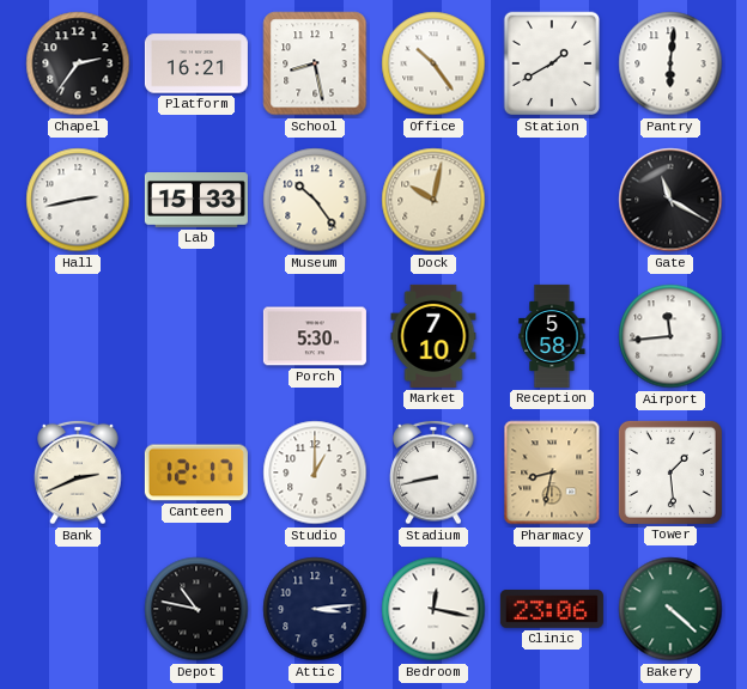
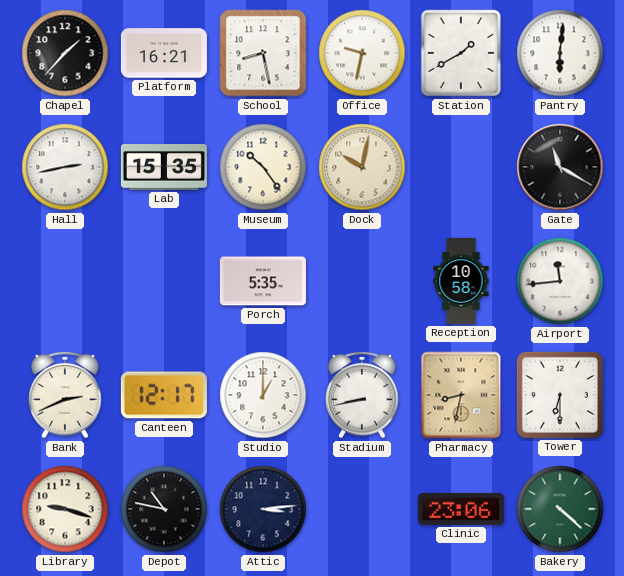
Chapel: 2:36 -> 1:37 (65, 53)
Office: 10:24 -> 9:32 (362, 53)
Lab: 15:33 -> 15:35 (164, 167)
Porch: 5:30 -> 5:35 (263, 281)
Market: 7:10 -> none (433, 336)
Reception: 5:58 -> 10:58 (461, 281)
Tower: 1:29 -> 6:30 (560, 395)
Library: none -> 9:18 (65, 509)
Bedroom: 12:17 -> none (433, 609)
